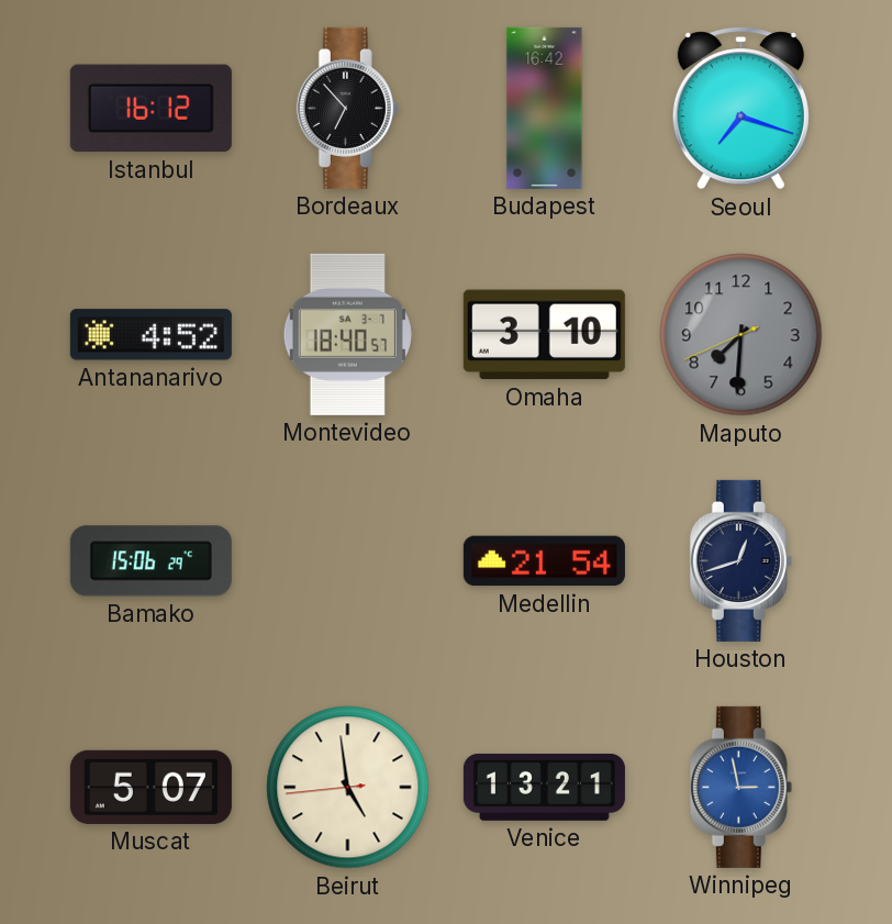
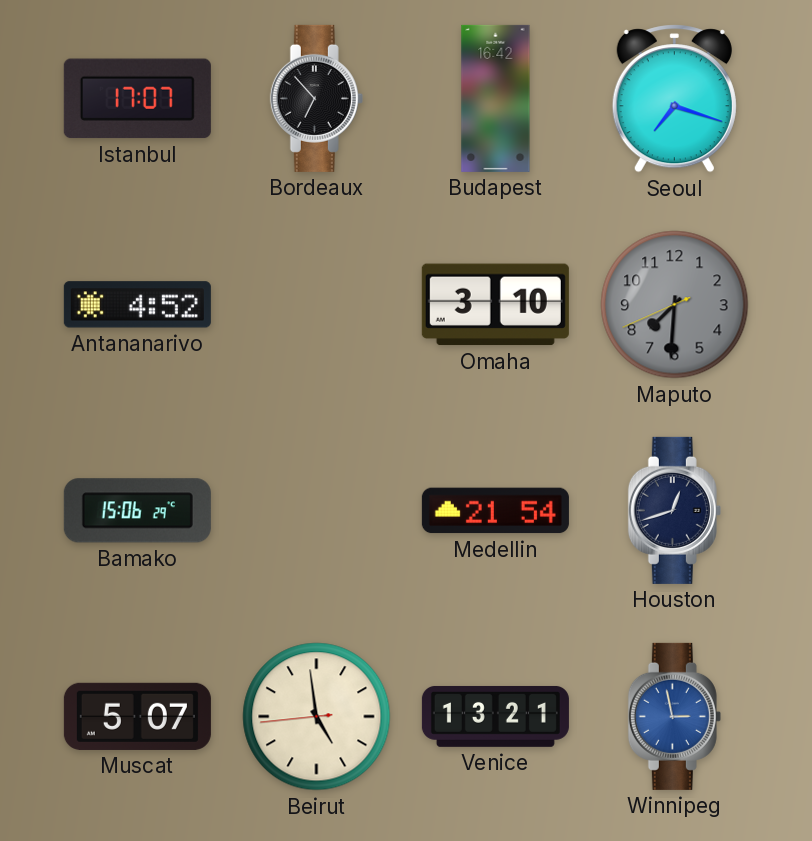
Istanbul: 16:12 -> 17:07 (137, 99)
Montevideo: 18:40 -> none (347, 334)
